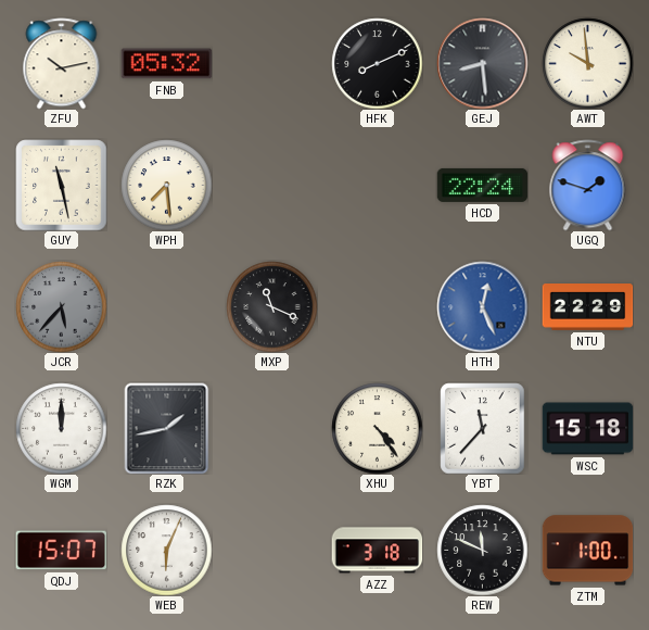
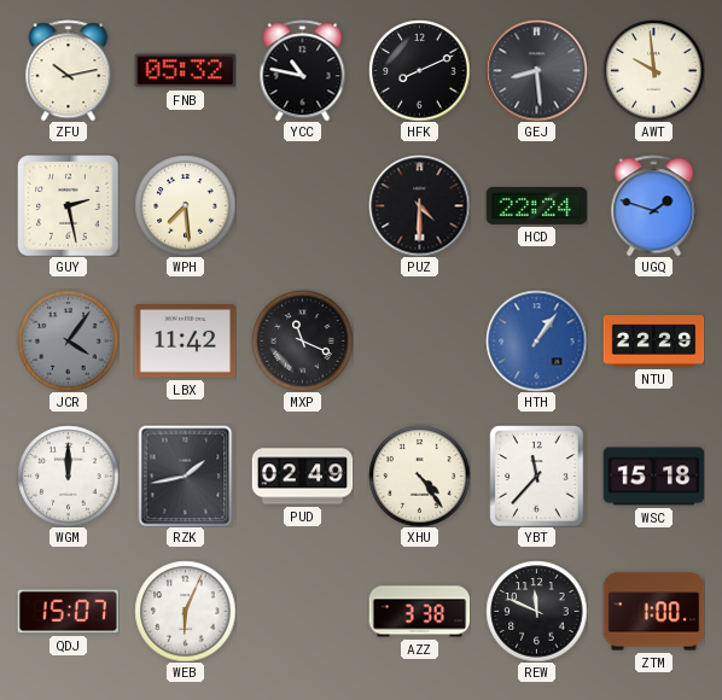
YCC: none -> 10:47 (303, 70)
GUY: 11:28 -> 2:28 (68, 205)
PUZ: none -> 4:30 (419, 205)
JCR: 5:37 -> 4:06 (68, 340)
LBX: none -> 11:42 (185, 342)
HTH: 12:26 -> 1:06 (536, 340)
PUD: none -> 02:49 (302, 477)
AZZ: 3:18 -> 3:38 (419, 612)
